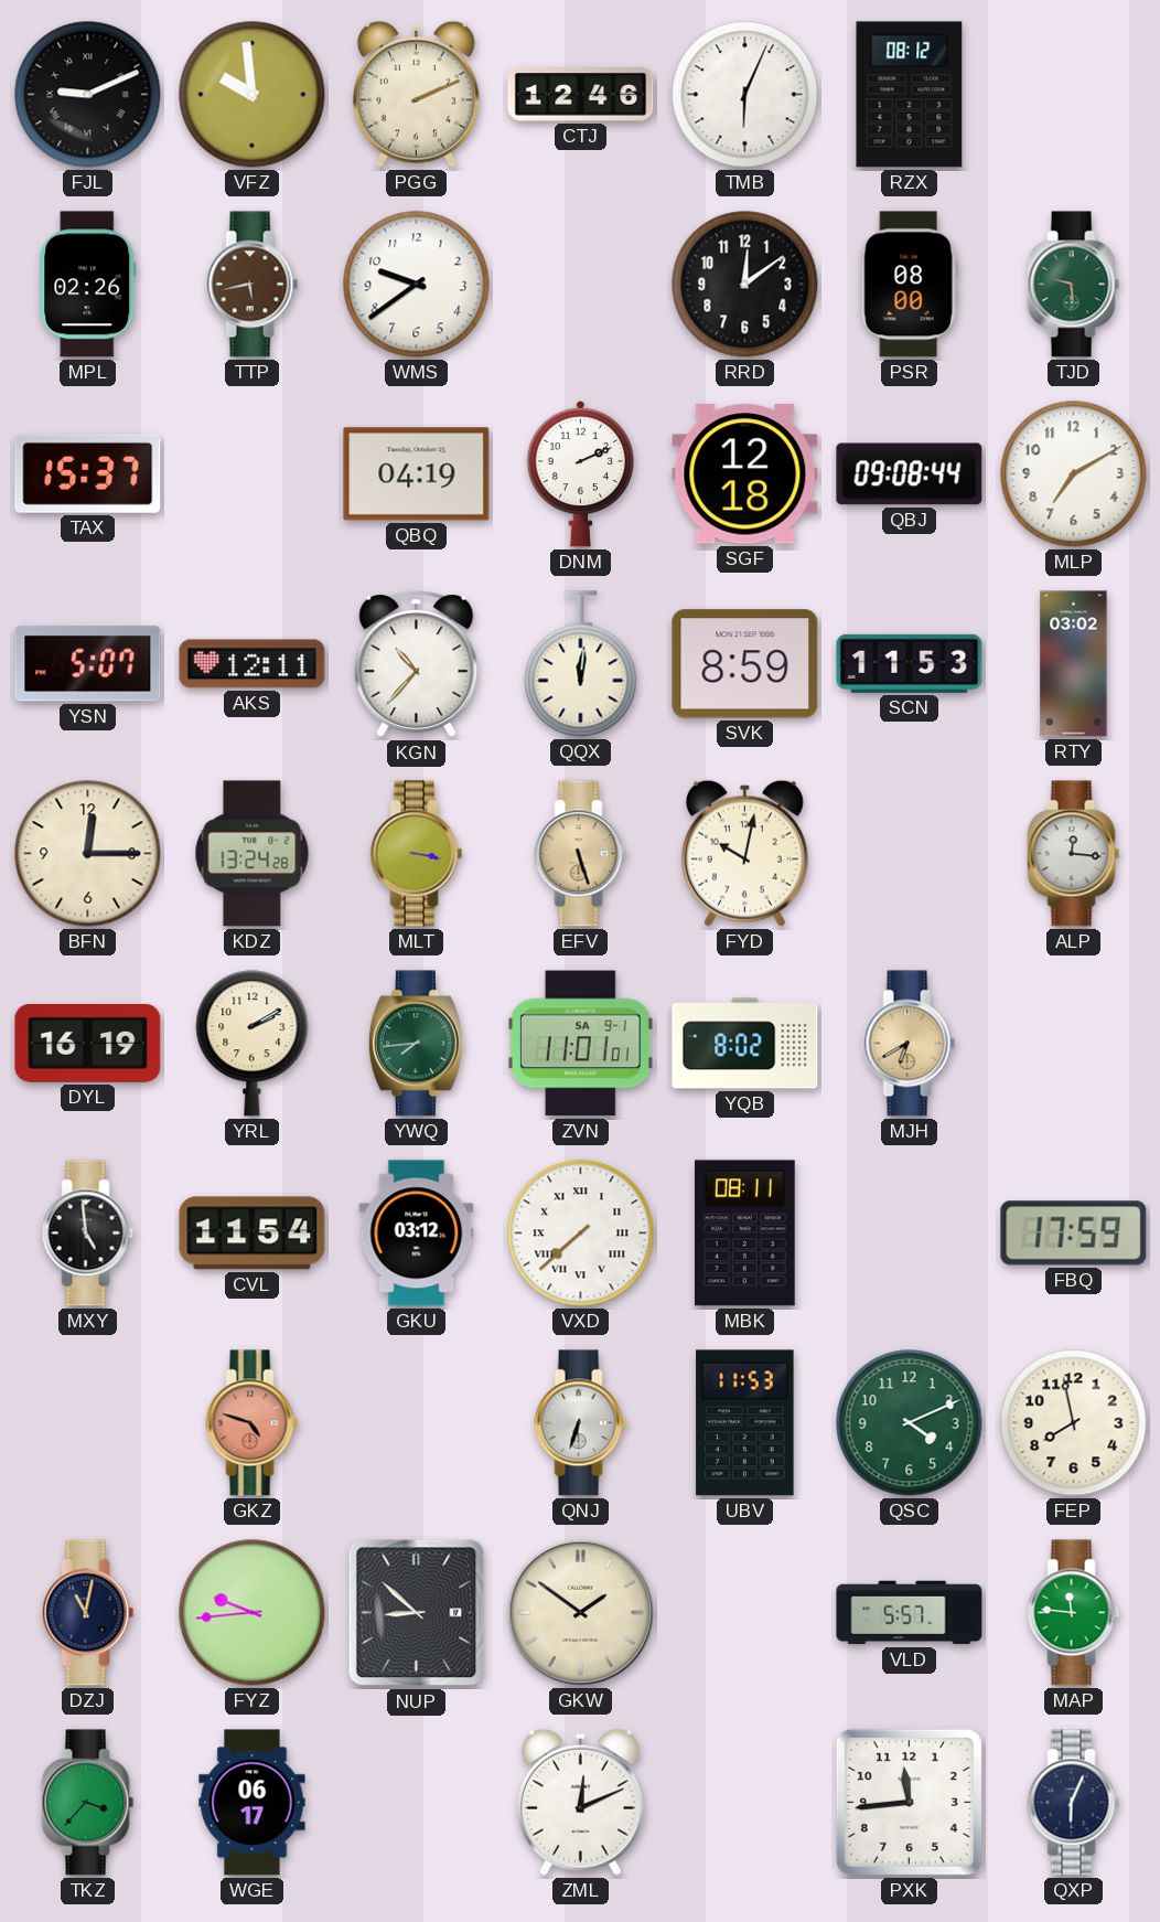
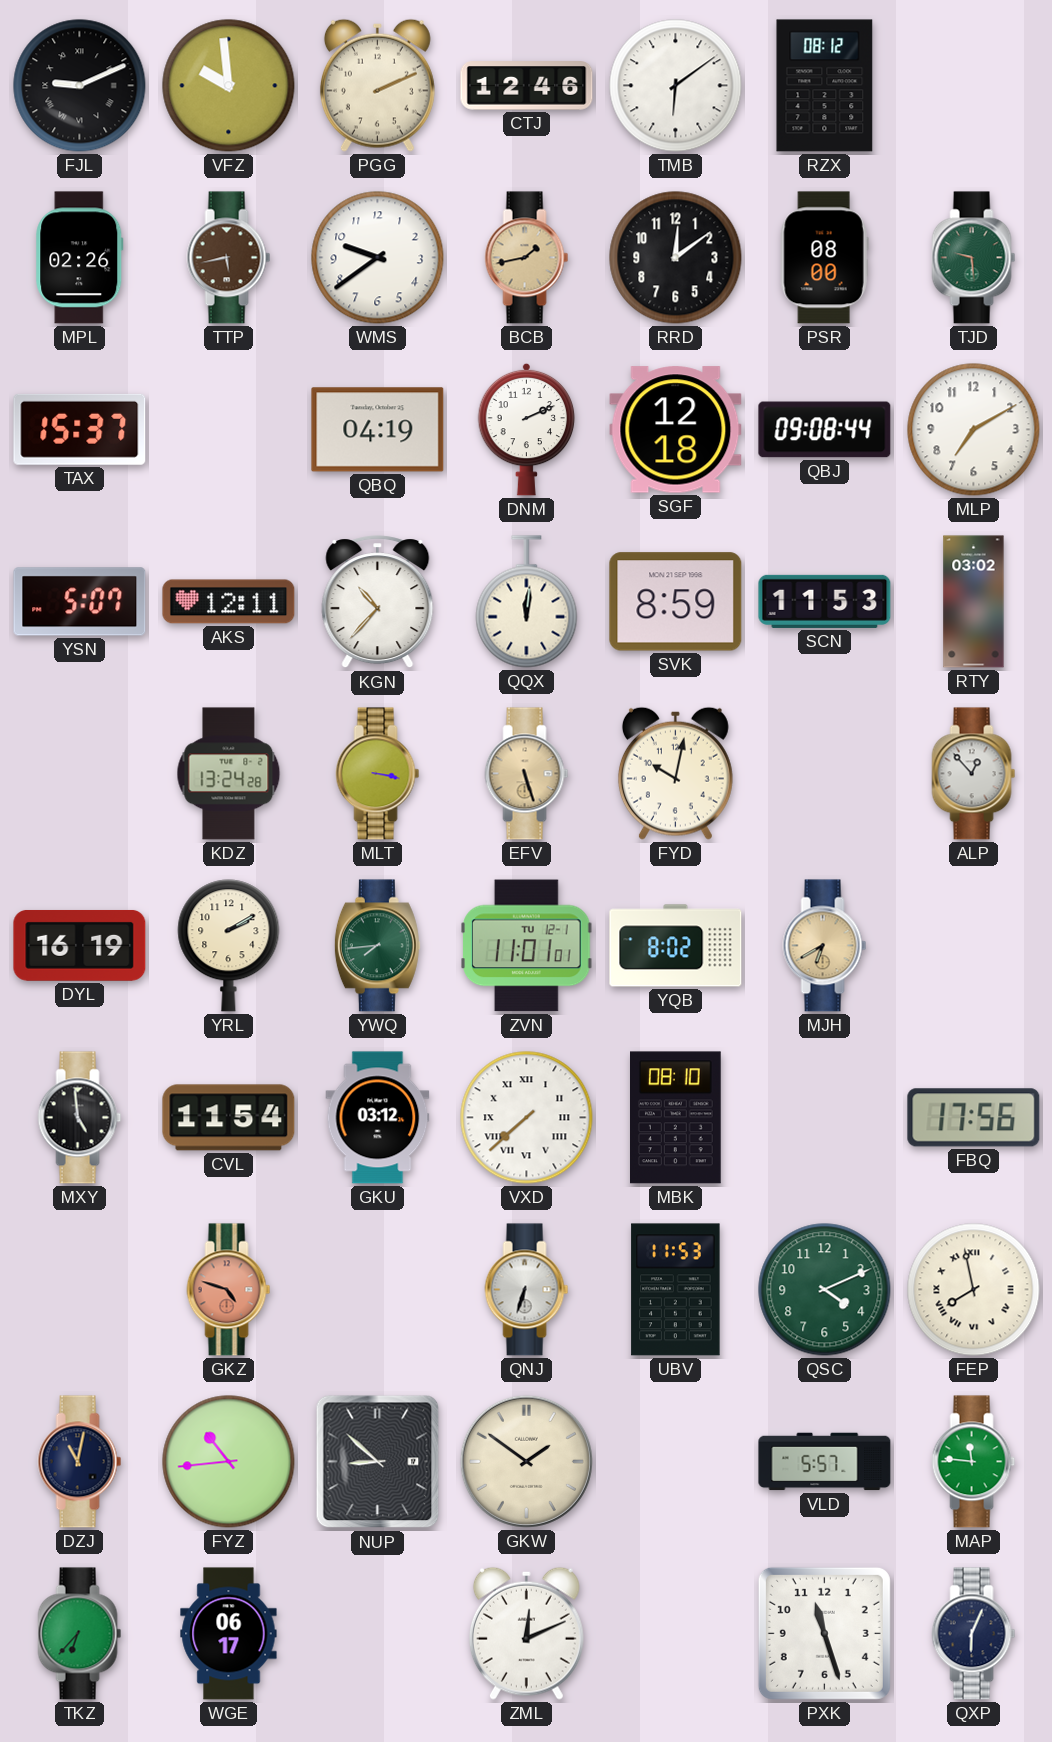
TMB: 6:04 -> 6:09 (676, 86)
BCB: none -> 1:43 (527, 258)
BFN: 12:15 -> none (88, 854)
ALP: 12:16 -> 12:53 (974, 774)
ZVN date: SA 9-1 -> TU 12-1 (527, 946)
MBK: 08:11 -> 08:10 (676, 1118)
FBQ: 17:59 -> 17:56 (974, 1118)
FEP numerals: Arabic -> Roman (974, 1290)
FYZ: 9:44 -> 10:44 (229, 1462)
TKZ: 3:37 -> 6:37 (80, 1634)
PXK: 11:44 -> 11:27 (824, 1633)
